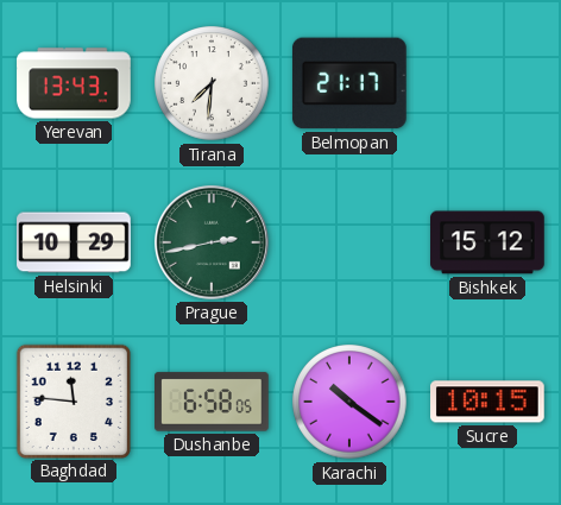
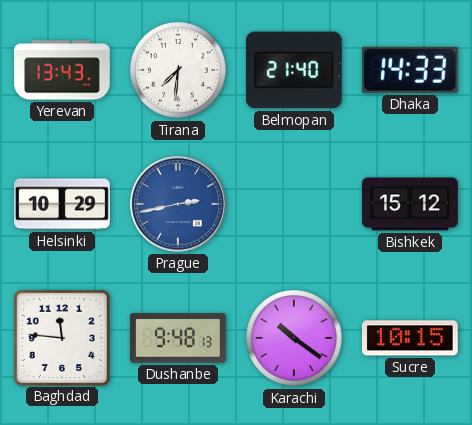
Belmopan: 21:17 -> 21:40 (294, 70)
Dhaka: none -> 14:33 (410, 70)
Prague dial: green -> blue (178, 204)
Dushanbe: 6:58 -> 9:48 (179, 338)
